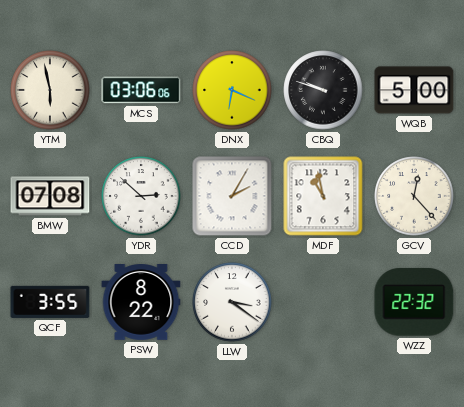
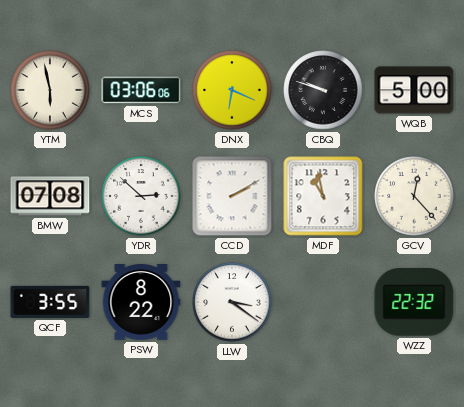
CCD: 2:05 -> 2:10 (232, 196)
